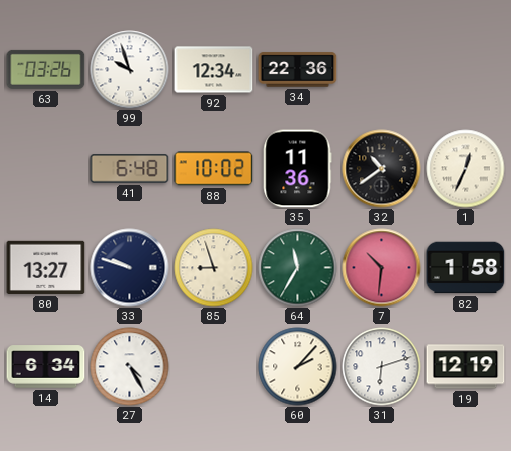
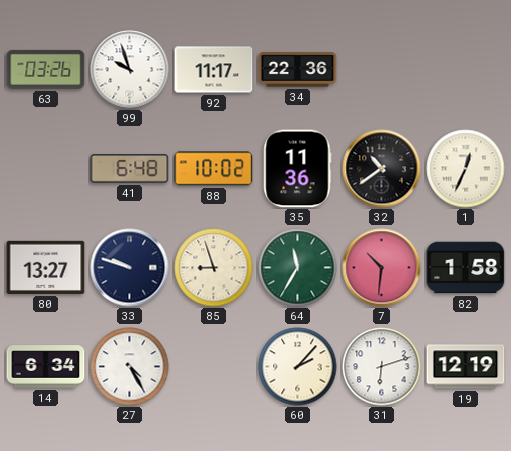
92: 12:34 -> 11:17 (214, 70)
